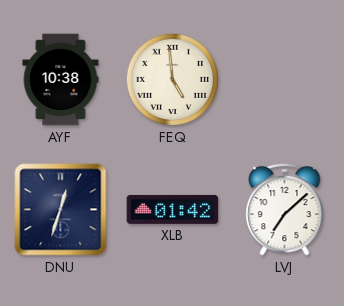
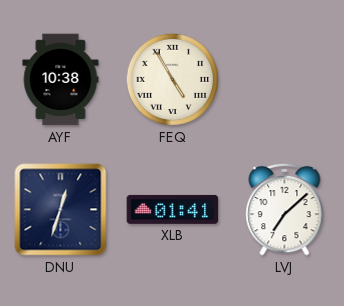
FEQ: 4:59 -> 4:55 (172, 79)
XLB: 01:42 -> 01:41 (173, 209)
